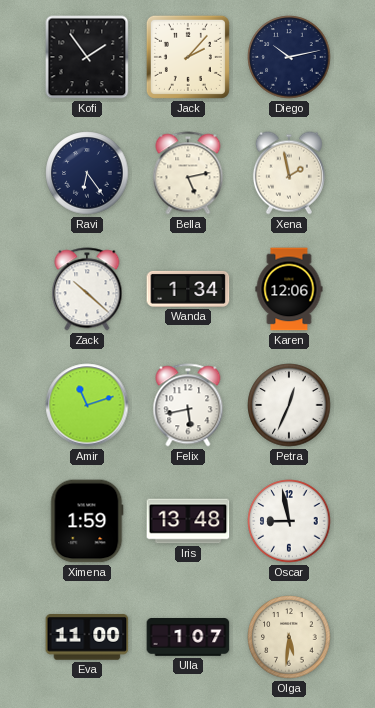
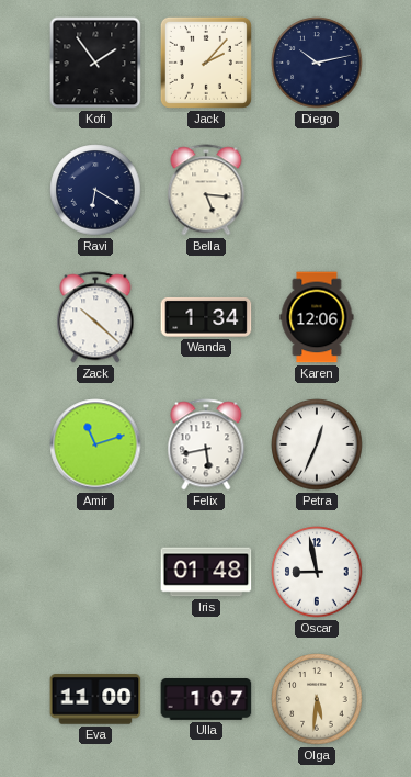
Ravi: 6:24 -> 6:20 (95, 190)
Bella: 5:13 -> 5:16 (206, 190)
Xena: 1:58 -> none (289, 173)
Ximena: 1:59 -> none (87, 521)
Iris: 13:48 -> 01:48 (206, 572)
